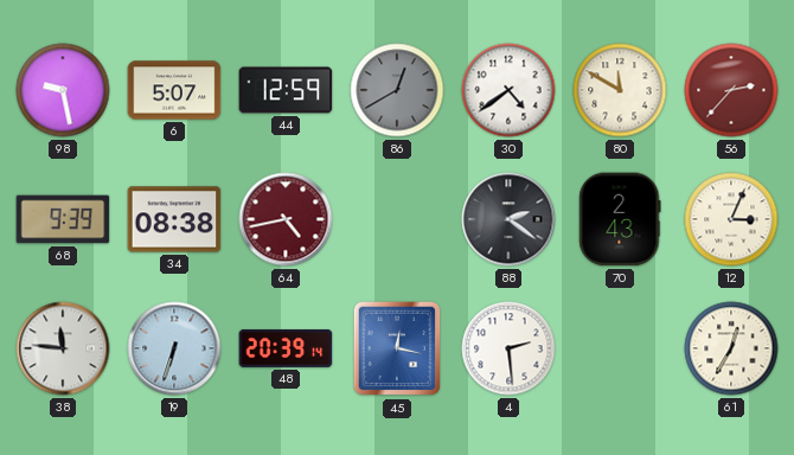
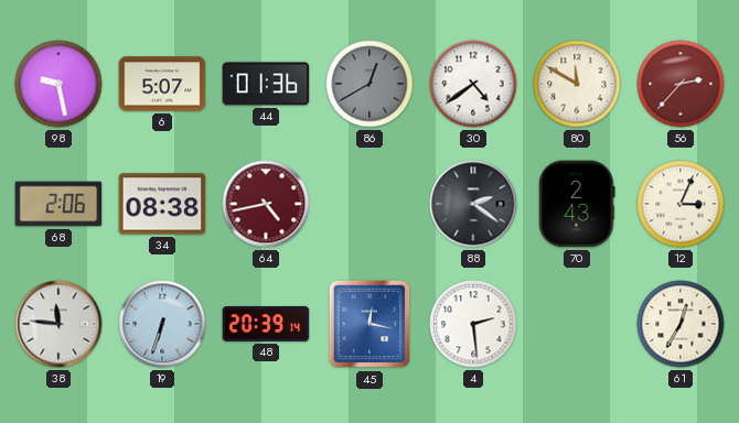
44: 12:59 -> 01:36 (266, 84)
68: 9:39 -> 2:06 (58, 204)
